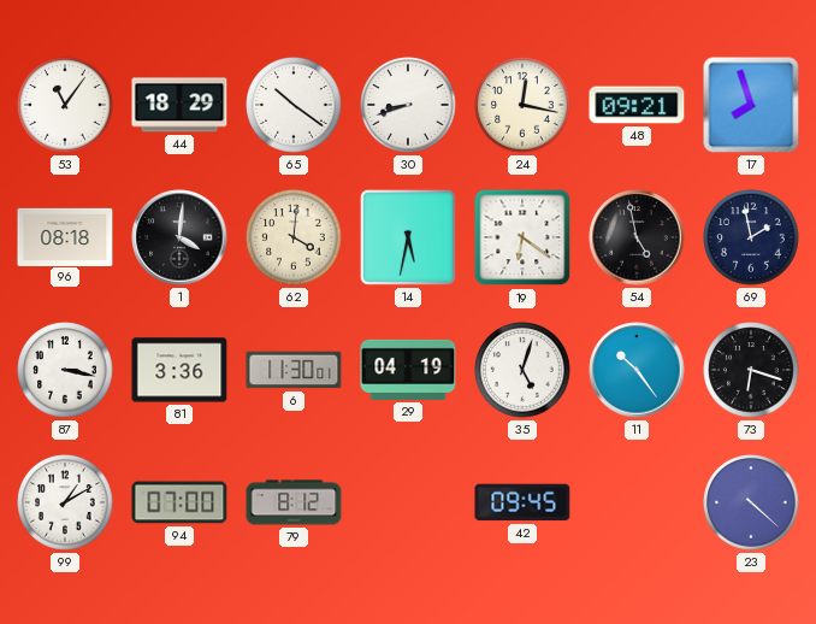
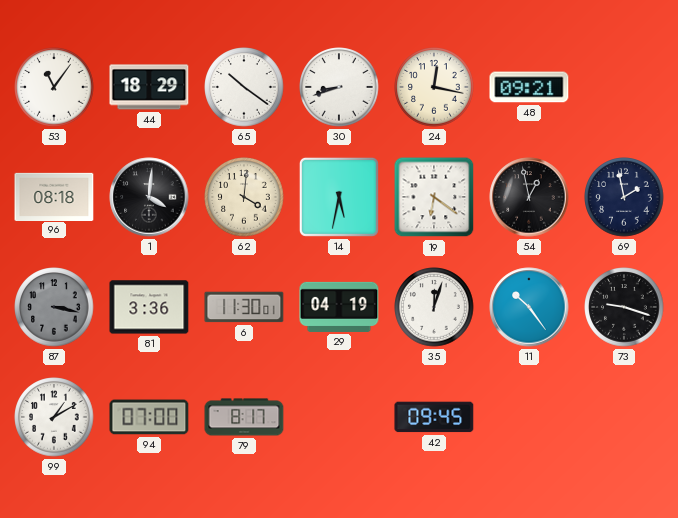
17: 7:57 -> none (751, 105)
54: 4:58 -> 12:58 (529, 197)
87 dial: white -> grey (54, 307)
35: 5:03 -> 12:03 (434, 307)
73: 6:18 -> 9:18 (624, 307)
79: 8:12 -> 8:17 (244, 417)
23: 4:22 -> none (751, 502)
